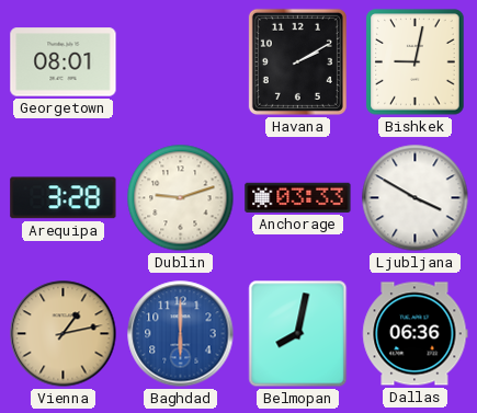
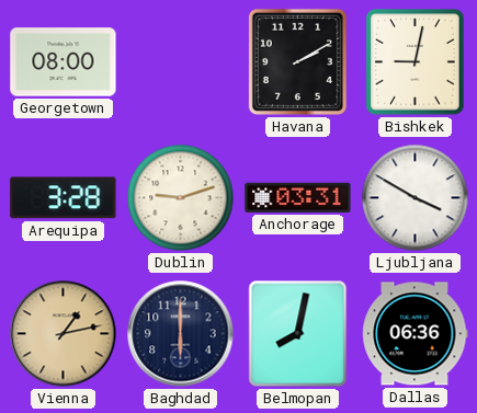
Georgetown: 08:01 -> 08:00 (64, 62)
Anchorage: 03:33 -> 03:31 (298, 197)
Baghdad dial: blue -> navy (181, 334)
